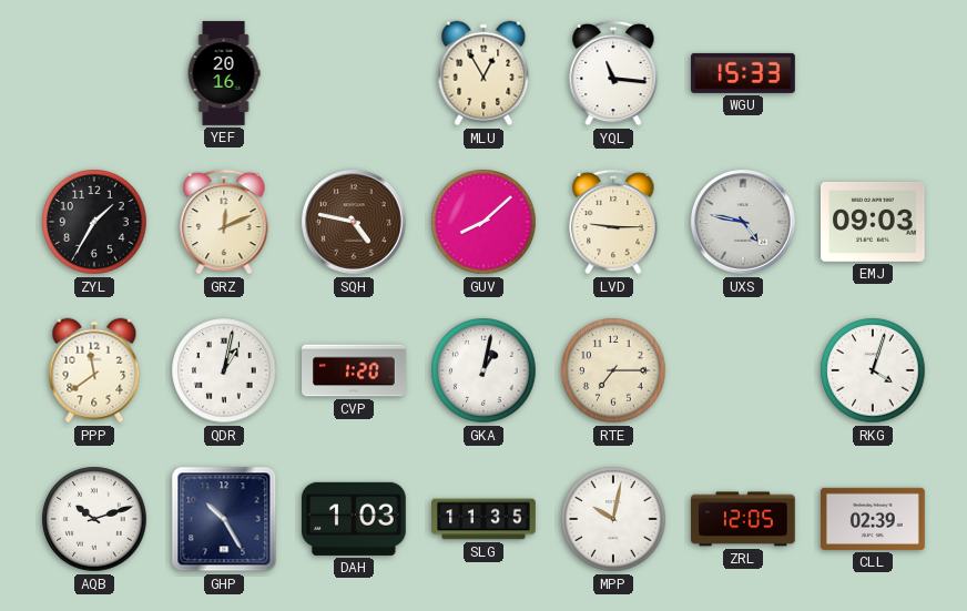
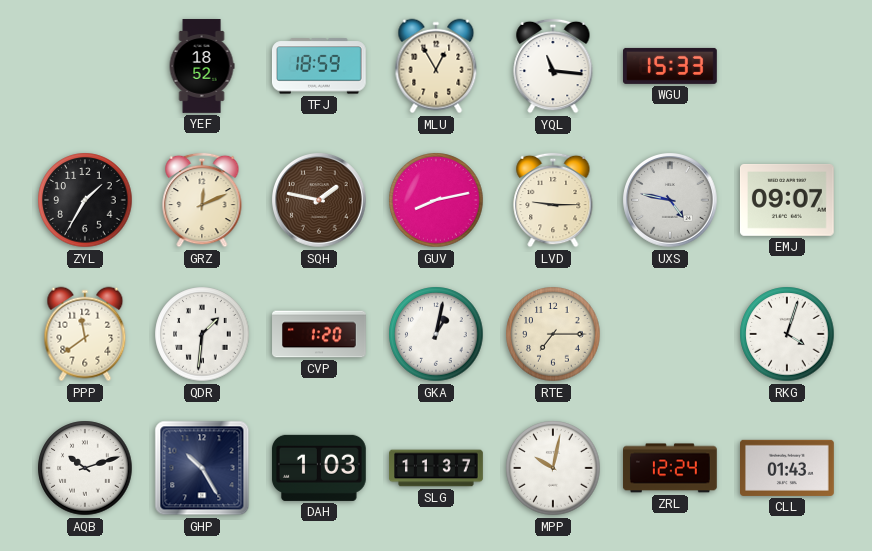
YEF: 20:16 -> 18:52 (202, 66)
TFJ: none -> 18:59 (319, 66)
SQH: 4:47 -> 1:47 (319, 200)
GUV: 8:08 -> 8:13 (436, 200)
EMJ: 09:03 -> 09:07 (788, 200)
QDR: 1:02 -> 1:31 (202, 334)
SLG: 11:35 -> 11:37 (436, 468)
ZRL: 12:05 -> 12:24 (671, 468)
CLL: 02:39 -> 01:43 (788, 468)
